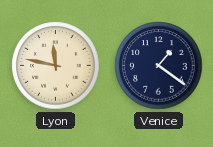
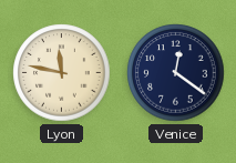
Venice: 1:21 -> 12:21 (176, 73)
